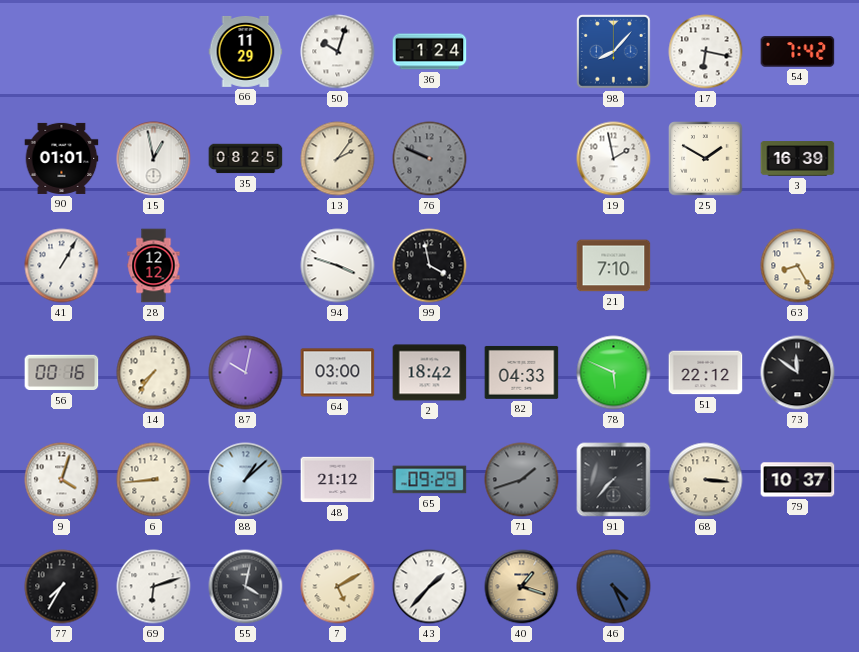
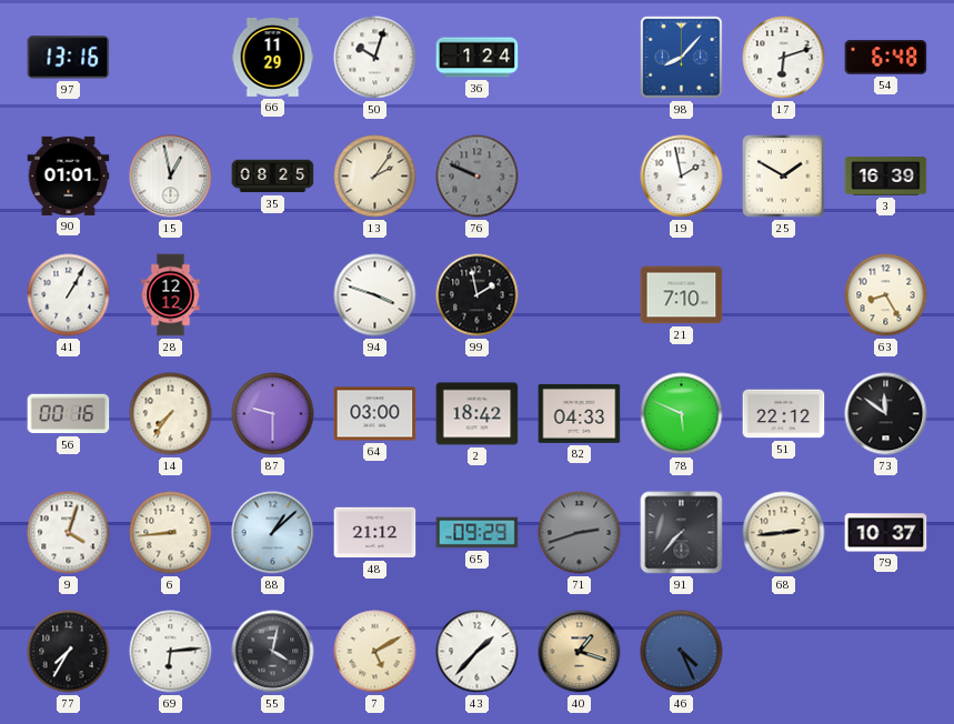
97: none -> 13:16 (69, 58)
17: 6:17 -> 6:12 (784, 58)
54: 7:42 -> 6:48 (886, 58)
99: 3:58 -> 1:58 (478, 295)
87: 10:02 -> 9:30 (273, 414)
71: 1:42 -> 2:42 (580, 533)
68: 3:16 -> 2:44 (784, 533)
69: 6:12 -> 6:14 (171, 652)
